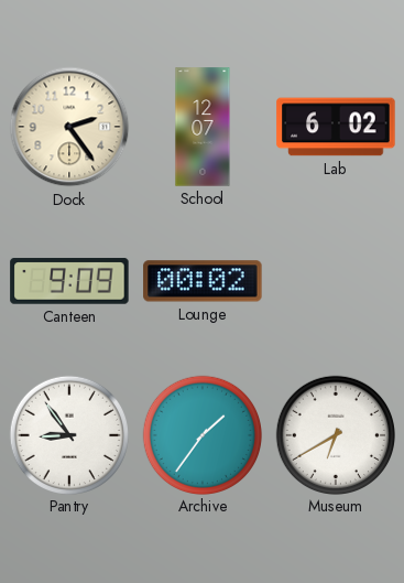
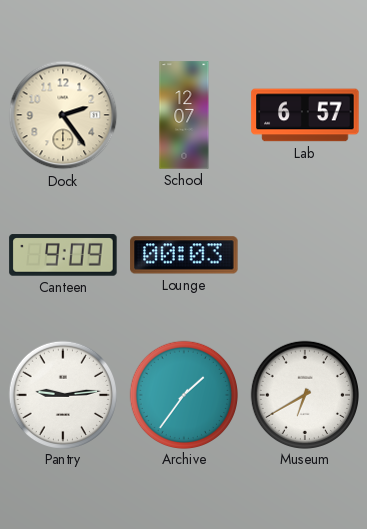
Lab: 6:02 -> 6:57 (305, 115)
Lounge: 00:02 -> 00:03 (184, 255)
Pantry: 8:54 -> 9:14 (62, 394)
